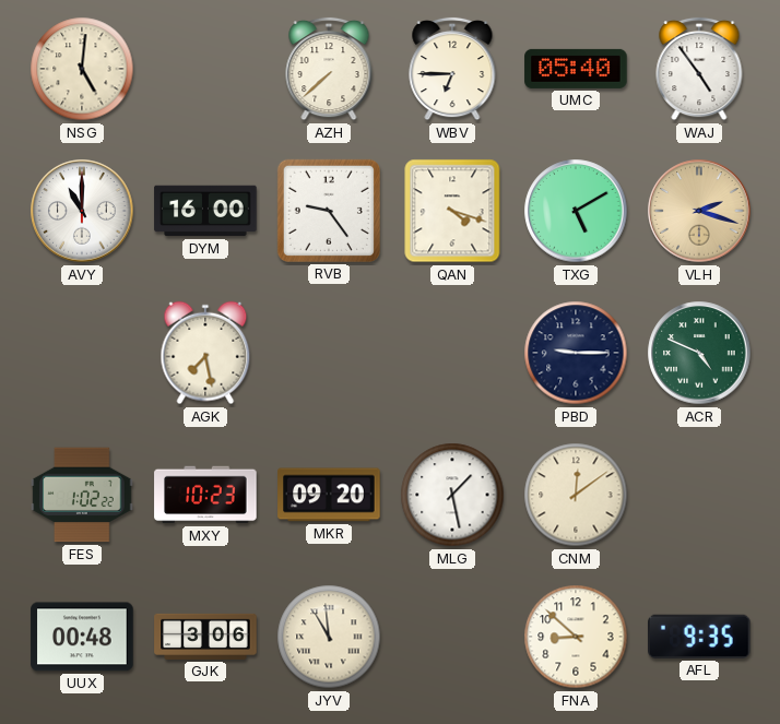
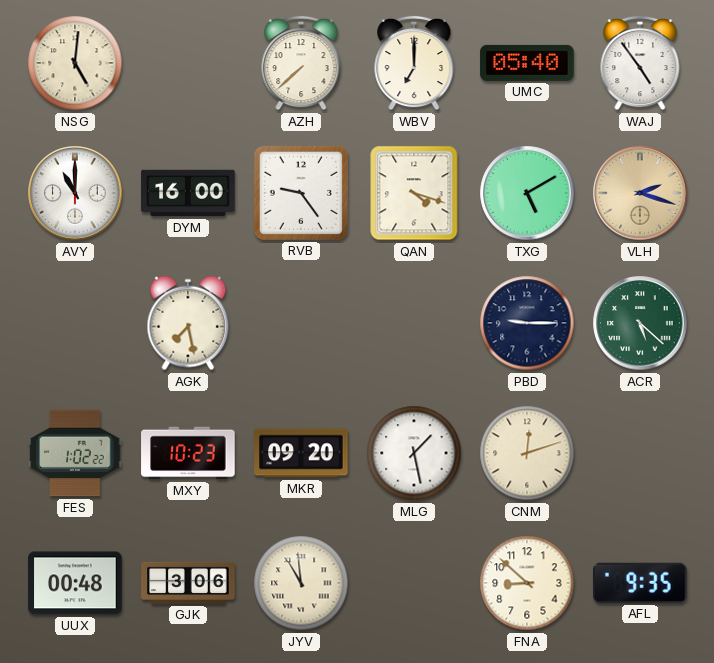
WBV: 6:45 -> 7:00 (414, 63)
ACR: 4:49 -> 5:22 (640, 323)
CNM: 12:09 -> 12:12 (527, 453)
